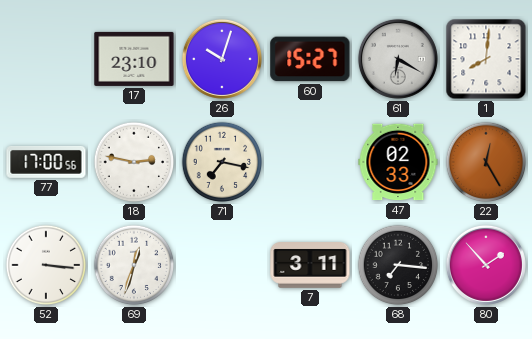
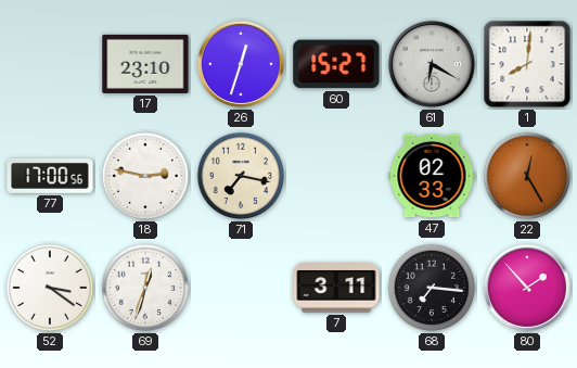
26: 10:03 -> 12:33 (241, 64)
52: 3:16 -> 3:21 (50, 288)
